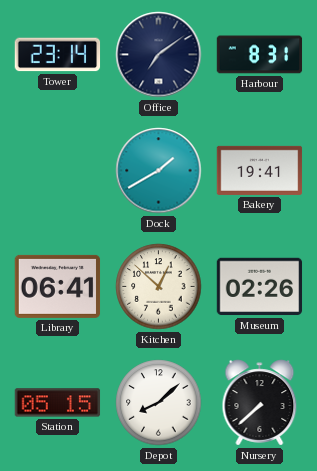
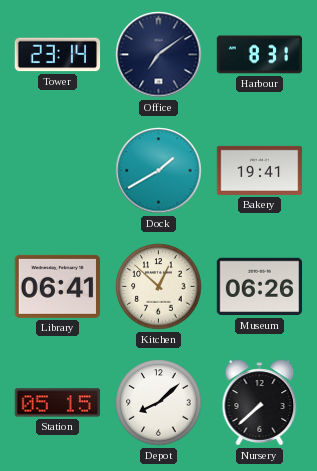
Museum: 02:26 -> 06:26 (260, 287)
